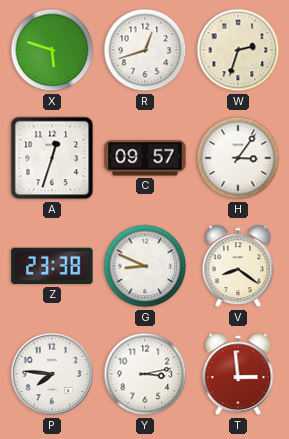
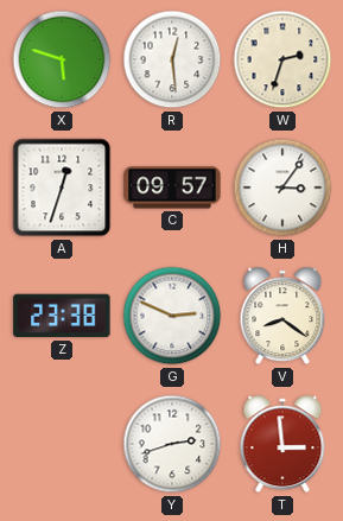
R: 12:42 -> 12:29 (172, 59)
G: 8:49 -> 2:49 (172, 316)
P: 7:46 -> none (52, 374)
Y: 3:13 -> 2:42 (172, 444)
